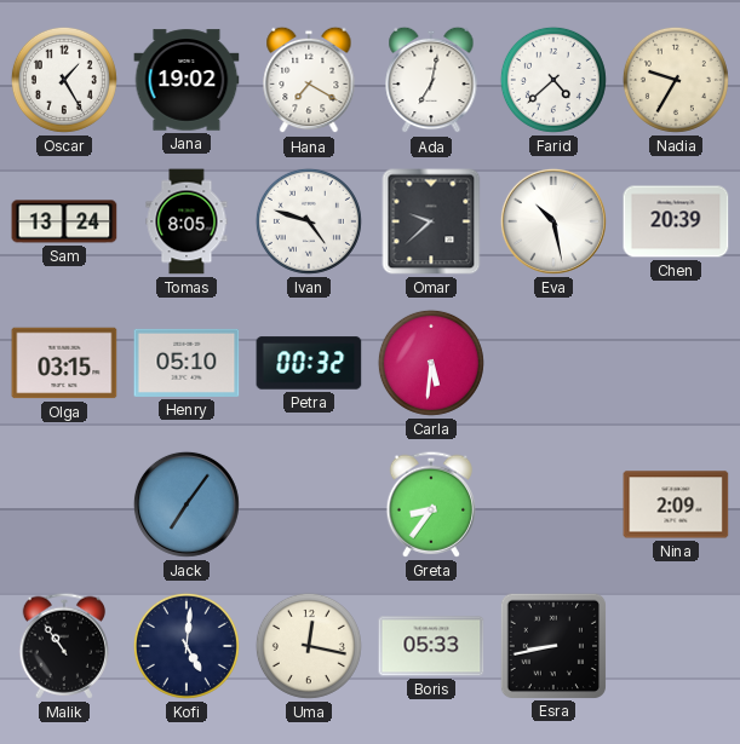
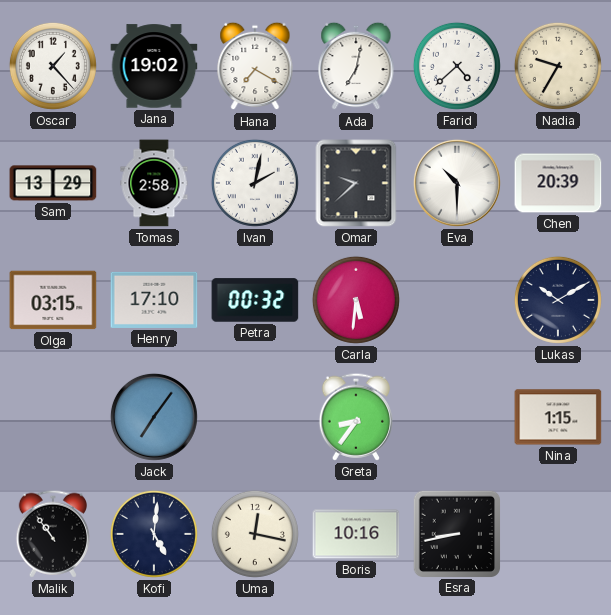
Oscar: 1:25 -> 1:23 (53, 66)
Sam: 13:24 -> 13:29 (53, 183)
Tomas: 8:05 -> 2:58 (154, 183)
Ivan: 4:48 -> 2:02 (255, 183)
Eva: 10:28 -> 10:30 (457, 183)
Henry: 05:10 -> 17:10 (154, 300)
Lukas: none -> 10:10 (558, 300)
Nina: 2:09 -> 1:15 (558, 417)
Boris: 05:33 -> 10:16 (356, 534)
